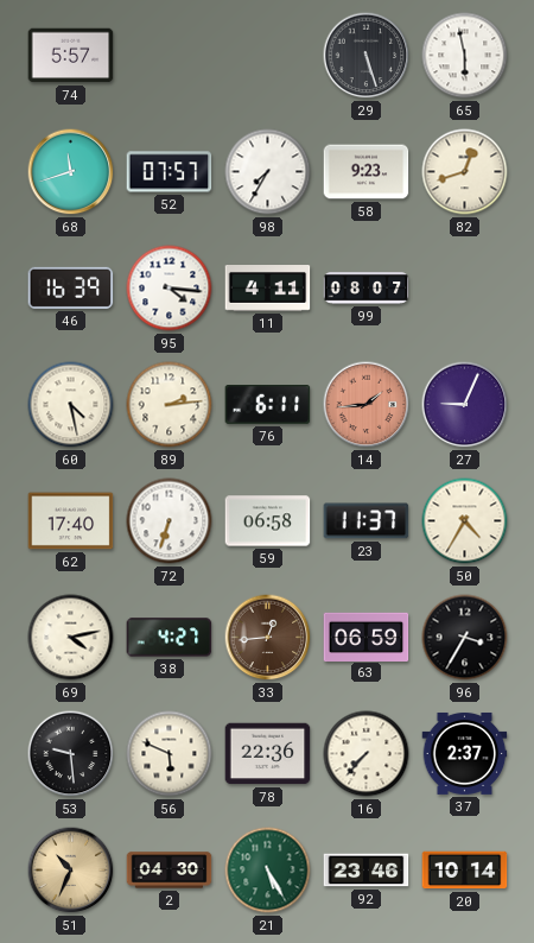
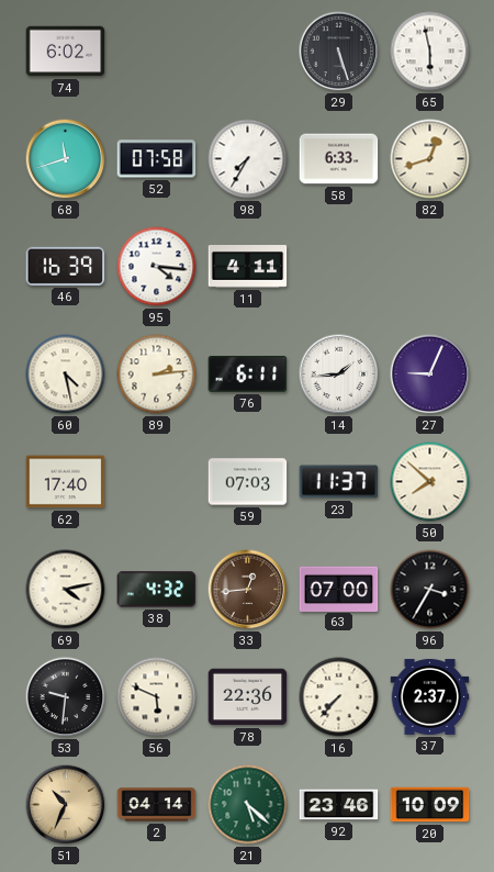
74: 5:57 -> 6:02 (66, 52)
52: 07:57 -> 07:58 (157, 159)
58: 9:23 -> 6:33 (339, 159)
99: 08:07 -> none (367, 289)
14 dial: salmon -> white (339, 374)
72: 6:33 -> none (170, 521)
59: 06:58 -> 07:03 (248, 482)
50: 4:35 -> 7:52 (430, 482)
38: 4:27 -> 4:32 (157, 590)
63: 06:59 -> 07:00 (339, 589)
53: 9:29 -> 9:31 (66, 697)
2: 04:30 -> 04:14 (157, 805)
21: 5:25 -> 5:22 (248, 805)
20: 10:14 -> 10:09 (430, 805)
